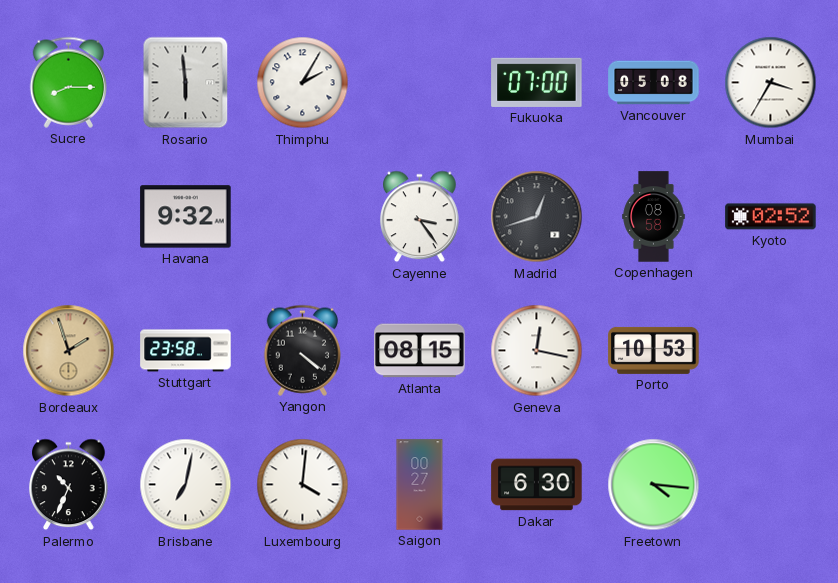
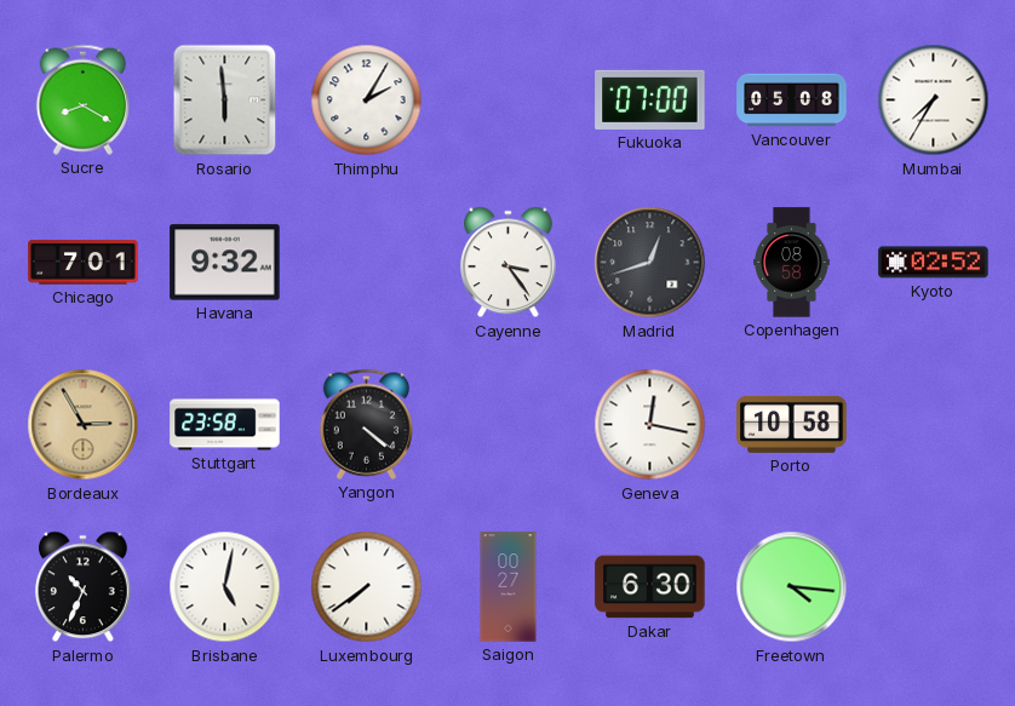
Sucre: 8:15 -> 8:20 (82, 99)
Mumbai: 3:35 -> 7:35 (934, 101)
Chicago: none -> 7:01 (84, 263)
Bordeaux: 1:57 -> 2:55 (84, 425)
Atlanta: 08:15 -> none (420, 351)
Porto: 10:53 -> 10:58 (792, 424)
Brisbane: 7:02 -> 5:02 (225, 587)
Luxembourg: 4:01 -> 7:39 (367, 587)
